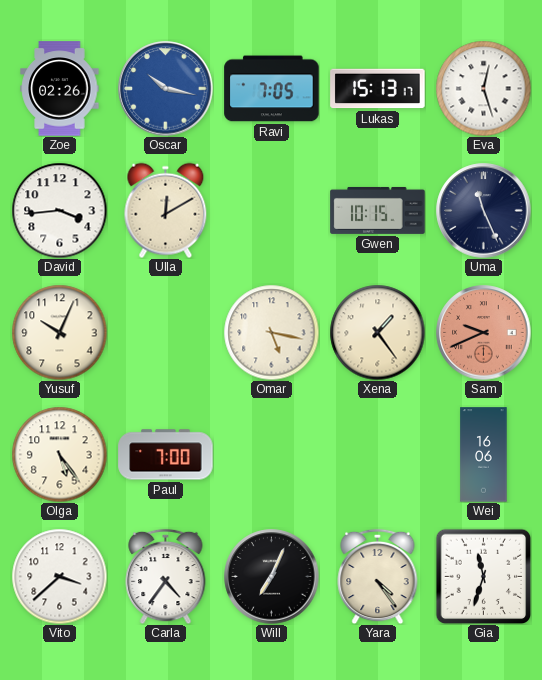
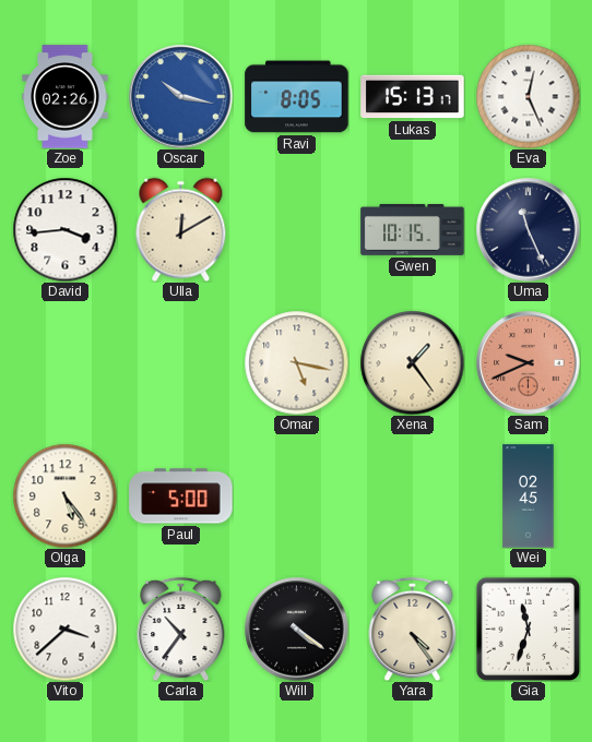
Ravi: 7:05 -> 8:05 (297, 97)
Eva: 12:27 -> 12:26 (528, 96)
Yusuf: 10:04 -> none (59, 332)
Paul: 7:00 -> 5:00 (181, 496)
Wei: 16:06 -> 02:45 (529, 496)
Carla: 4:36 -> 10:36 (181, 629)
Will: 7:04 -> 4:21 (297, 630)
